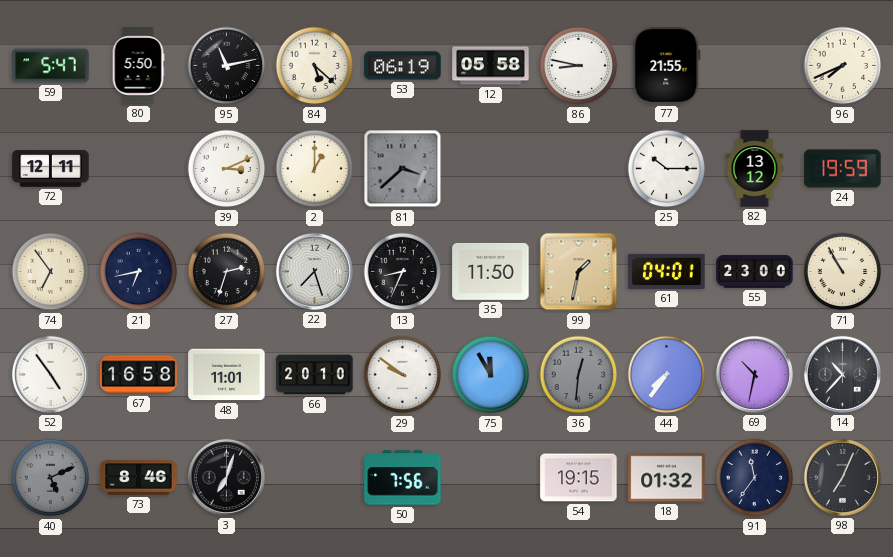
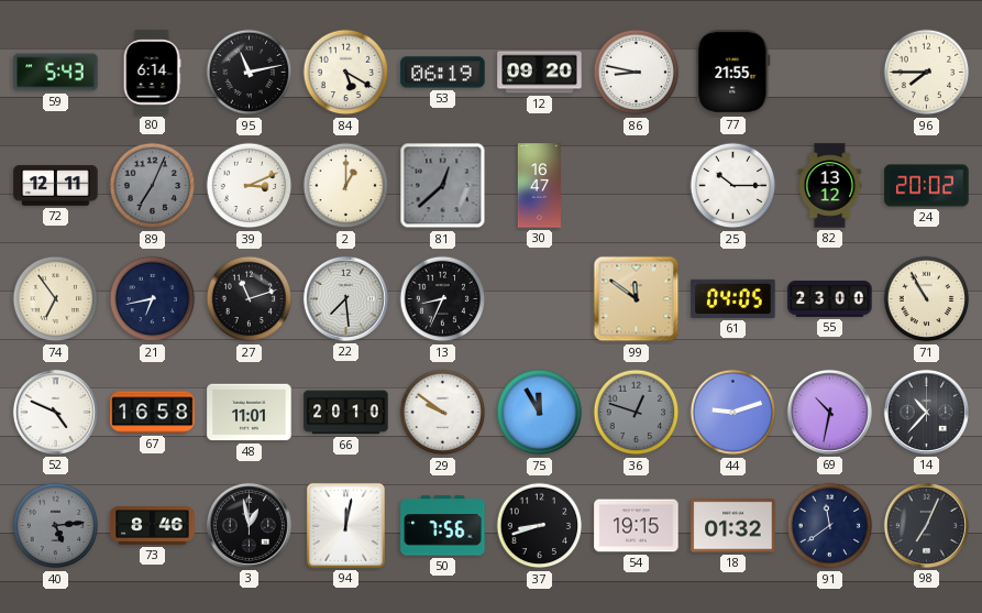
59: 5:47 -> 5:43 (56, 73)
80: 5:50 -> 6:14 (152, 73)
84: 5:22 -> 5:20 (346, 73)
12: 05:58 -> 09:20 (540, 73)
96: 7:41 -> 7:45 (927, 73)
89: none -> 7:04 (153, 186)
81: 3:38 -> 12:38 (443, 186)
30: none -> 16:47 (539, 186)
24: 19:59 -> 20:02 (927, 186)
27: 2:33 -> 11:12 (250, 299)
22: 7:27 -> 7:29 (345, 298)
35: 11:50 -> none (491, 271)
99: 1:32 -> 11:51 (637, 299)
61: 04:01 -> 04:05 (733, 298)
52: 4:54 -> 4:49 (55, 412)
36: 12:31 -> 12:48 (637, 413)
44: 7:36 -> 9:12 (733, 413)
40: 5:11 -> 5:14 (56, 526)
3: 7:03 -> 12:58 (249, 525)
94: none -> 12:02 (345, 525)
37: none -> 8:42 (540, 526)
91: 11:36 -> 11:39 (830, 526)
